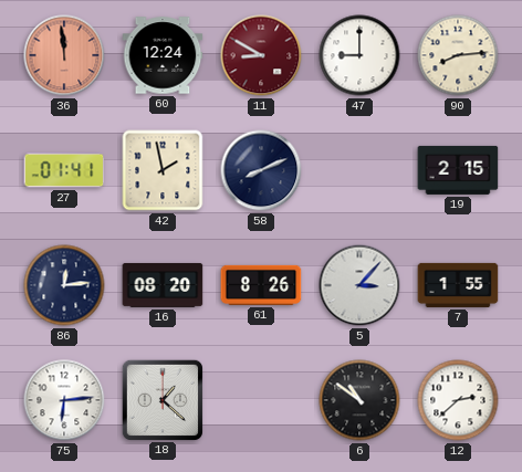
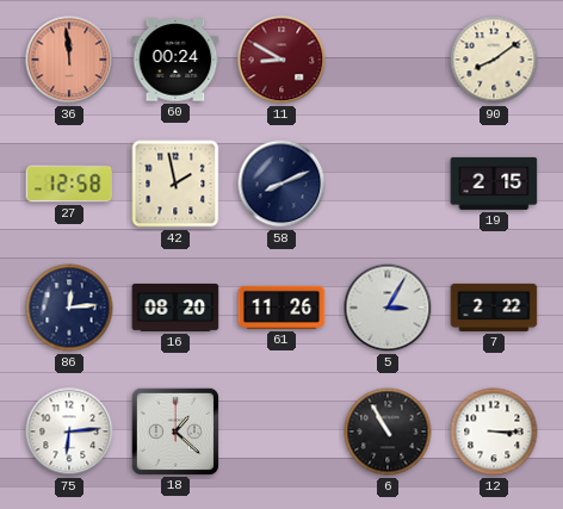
60: 12:24 -> 00:24 (175, 60)
47: 9:00 -> none (359, 55)
90: 8:14 -> 8:09 (494, 60)
27: 01:41 -> 12:58 (69, 184)
61: 8:26 -> 11:26 (281, 308)
5: 3:07 -> 3:05 (388, 308)
7: 1:55 -> 2:22 (494, 308)
6: 10:51 -> 10:55 (388, 432)
12: 2:38 -> 3:15 (494, 432)
